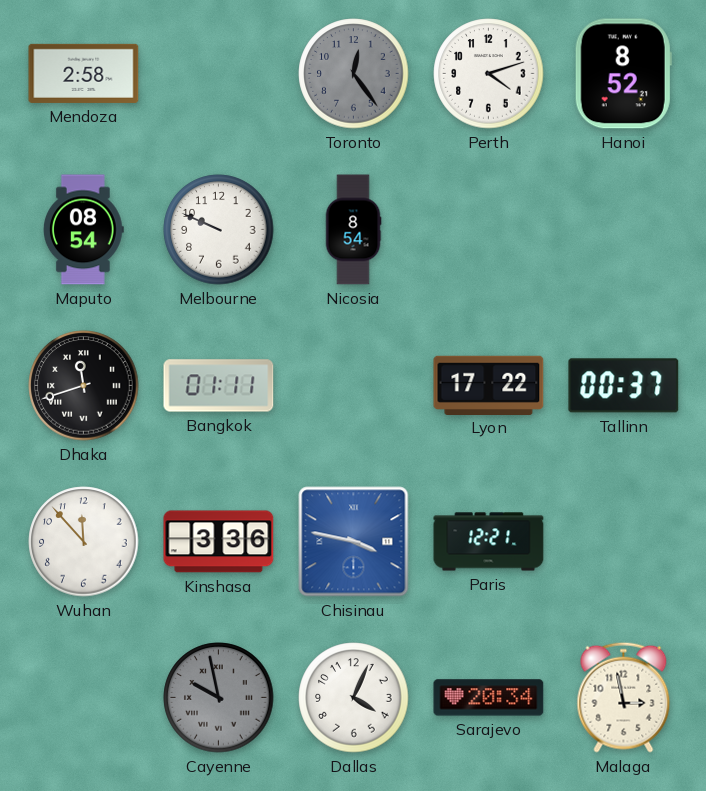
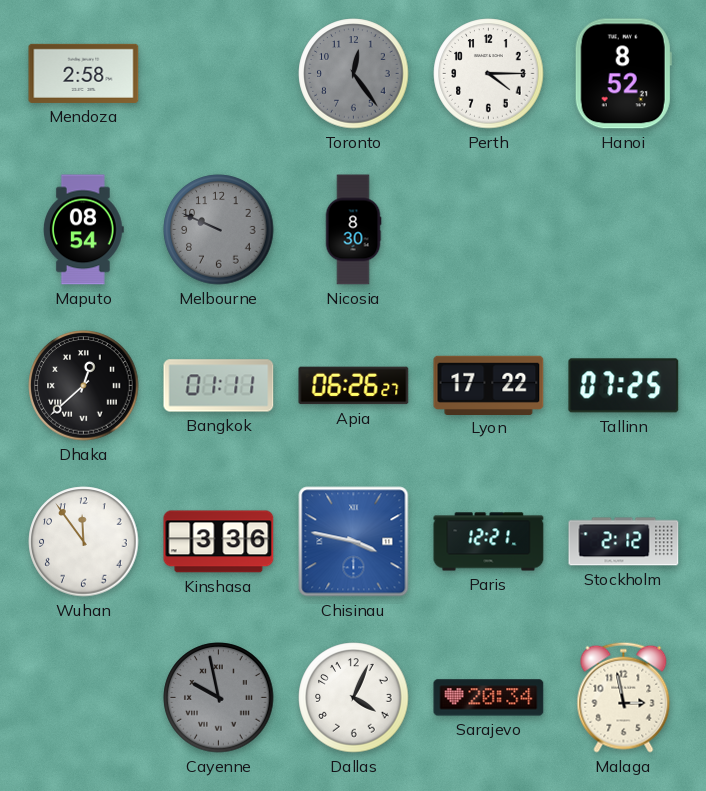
Perth: 4:12 -> 4:15 (489, 74)
Melbourne dial: white -> grey (219, 230)
Nicosia: 8:54 -> 8:30 (353, 230)
Dhaka: 11:42 -> 12:38 (84, 386)
Apia: none -> 06:26 (354, 386)
Tallinn: 00:37 -> 07:25 (624, 386)
Wuhan: 11:53 -> 11:54 (84, 542)
Stockholm: none -> 2:12 (624, 542)
